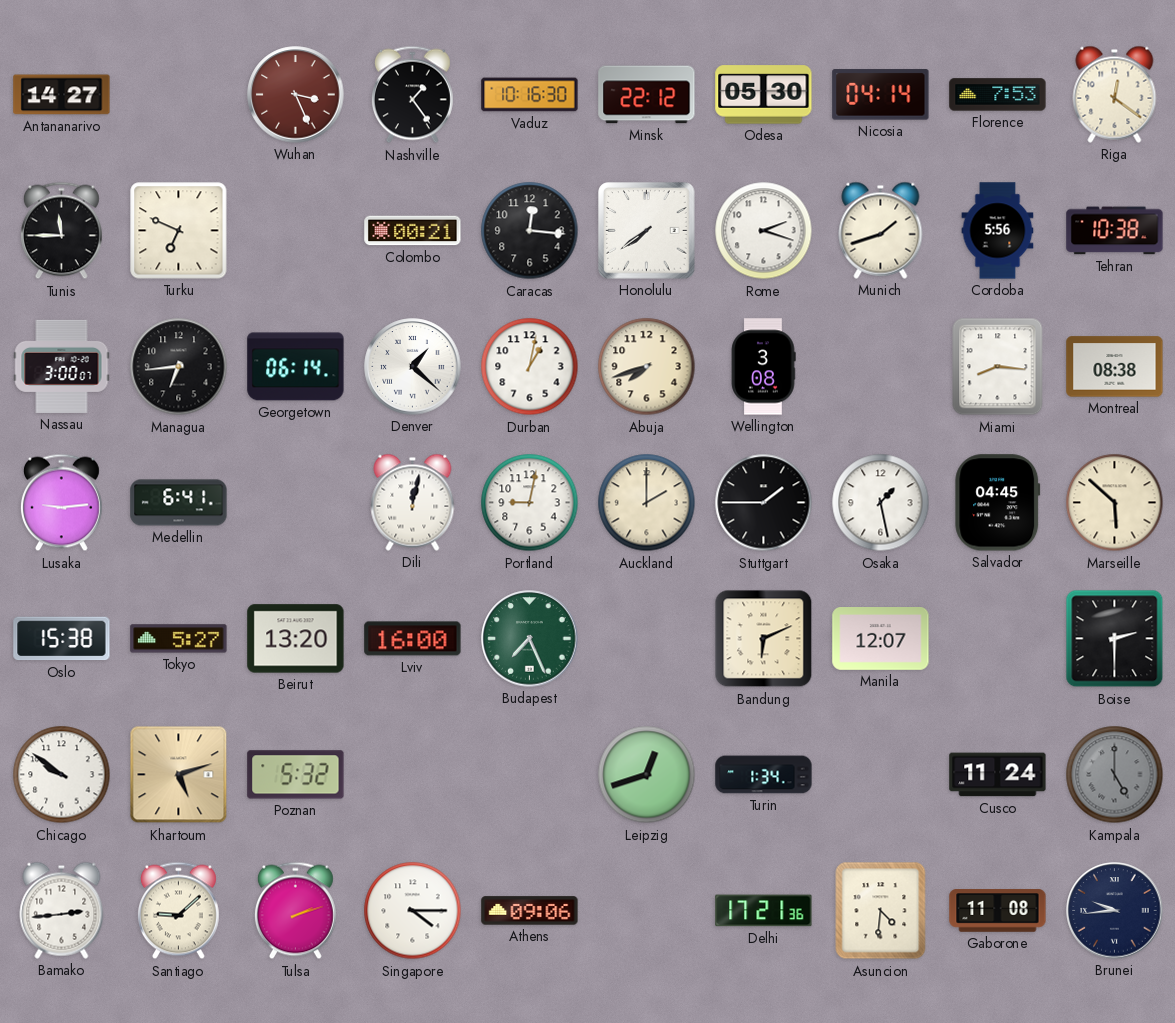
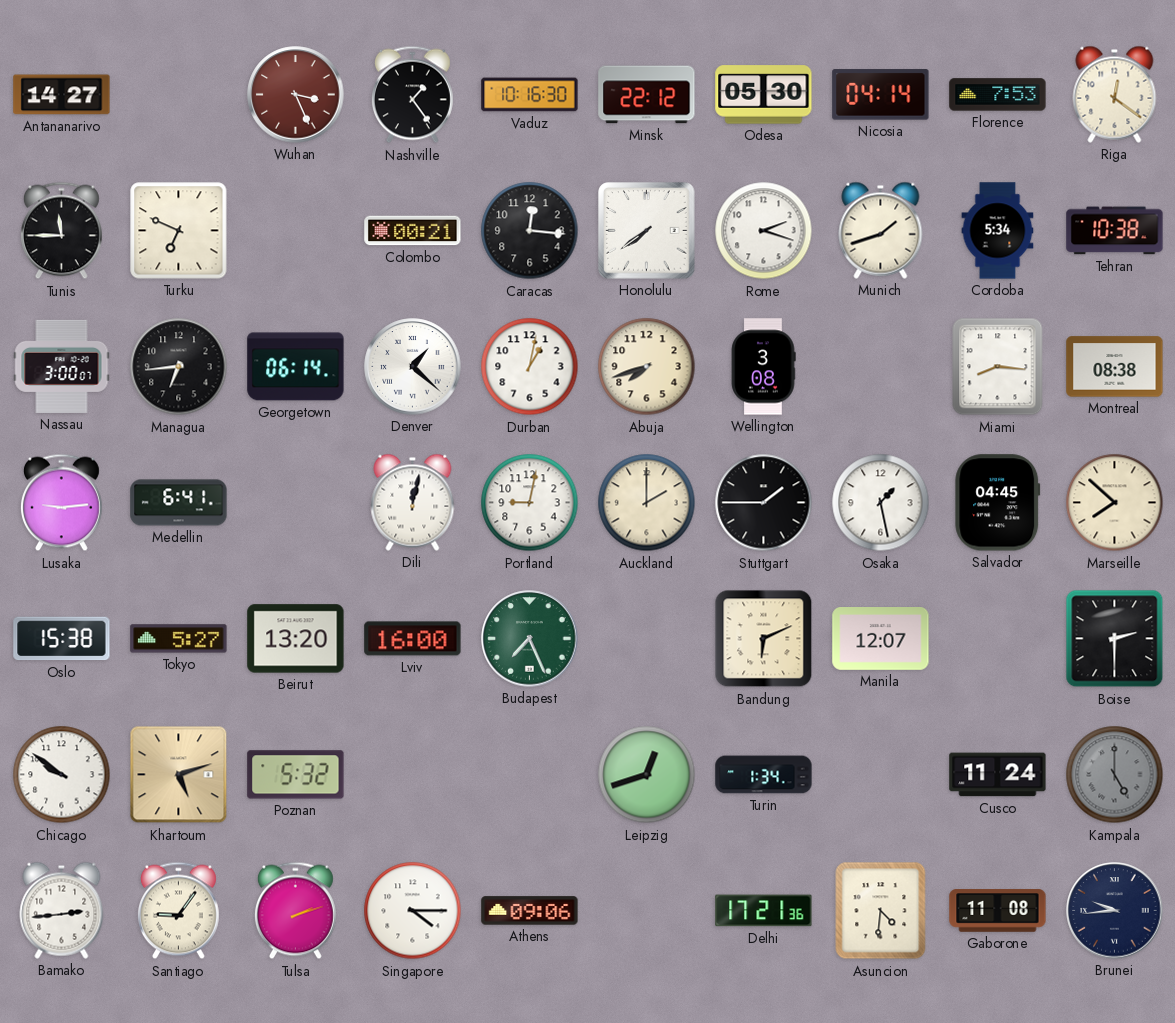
Cordoba: 5:56 -> 5:34 (998, 231)
Marseille: 5:52 -> 7:52 (1115, 503)
Santiago: 9:08 -> 9:06 (178, 911)
